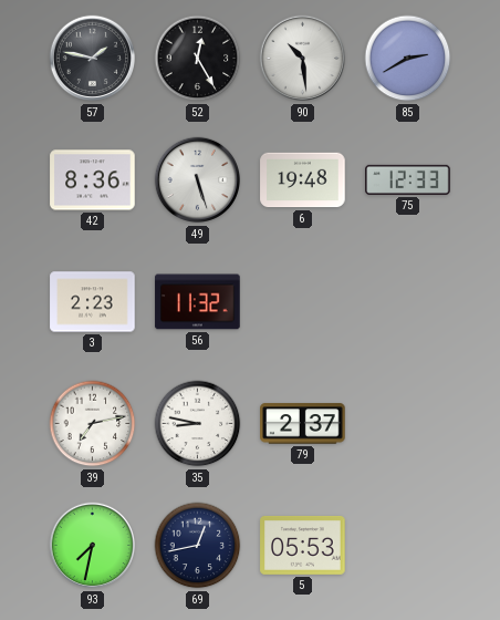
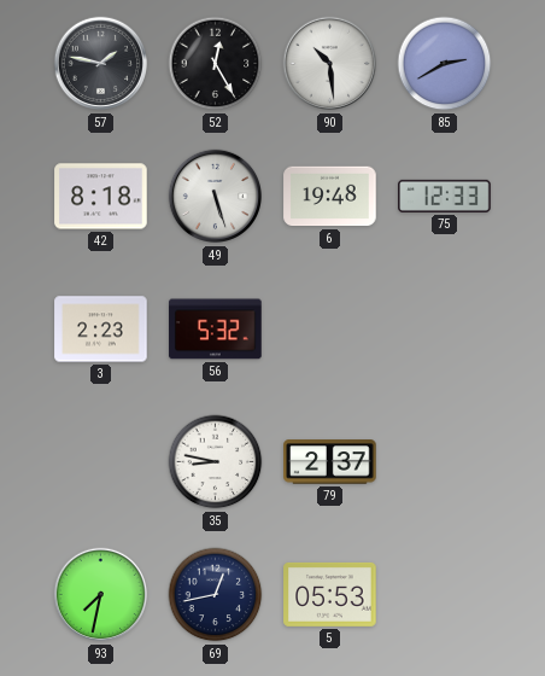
42: 8:36 -> 8:18 (101, 197)
56: 11:32 -> 5:32 (216, 330)
39: 7:13 -> none (93, 424)
